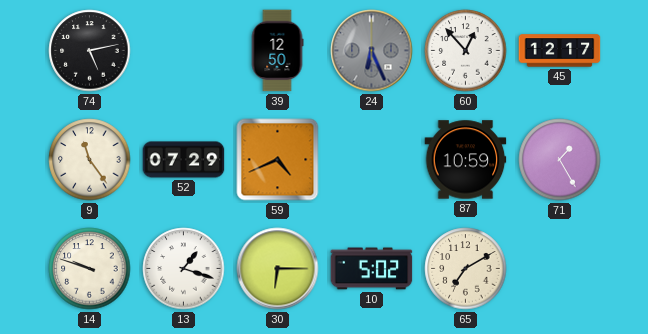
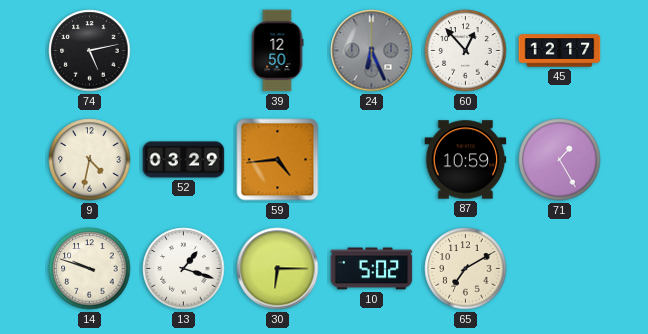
9: 11:24 -> 4:32 (90, 160)
52: 07:29 -> 03:29 (184, 160)
59: 4:41 -> 4:44 (278, 160)
